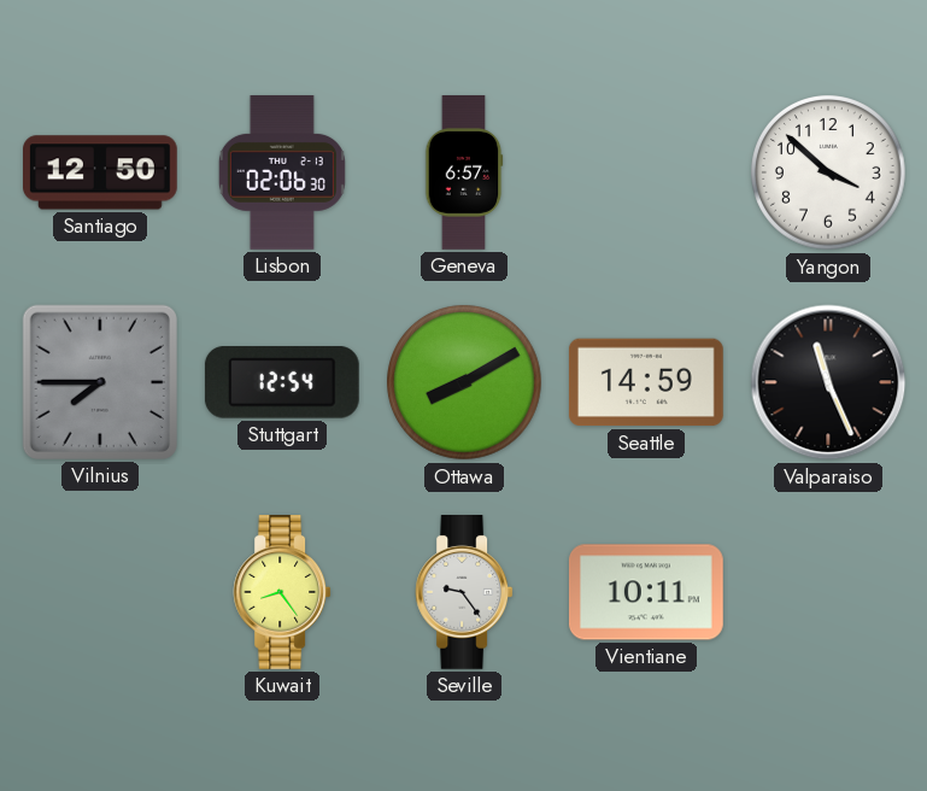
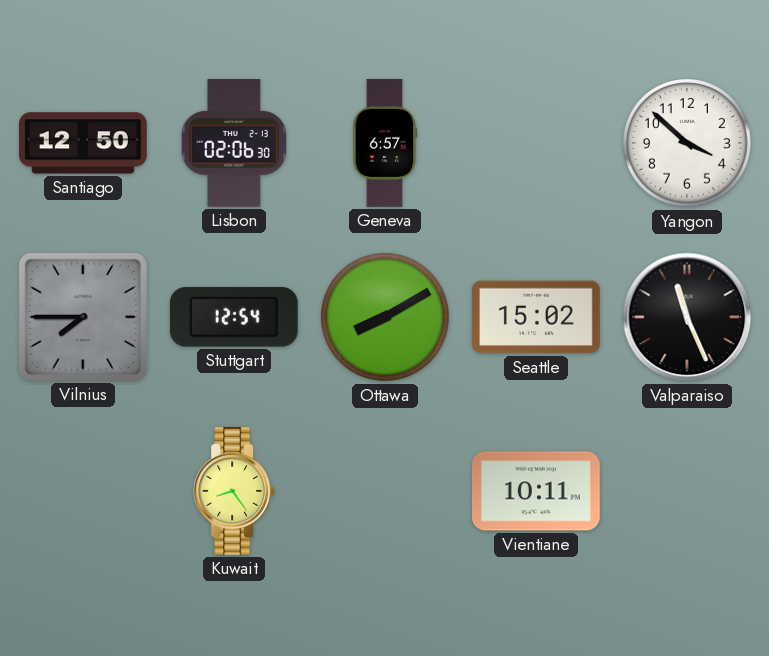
Seattle: 14:59 -> 15:02 (536, 317)
Seville: 9:24 -> none (464, 593)
